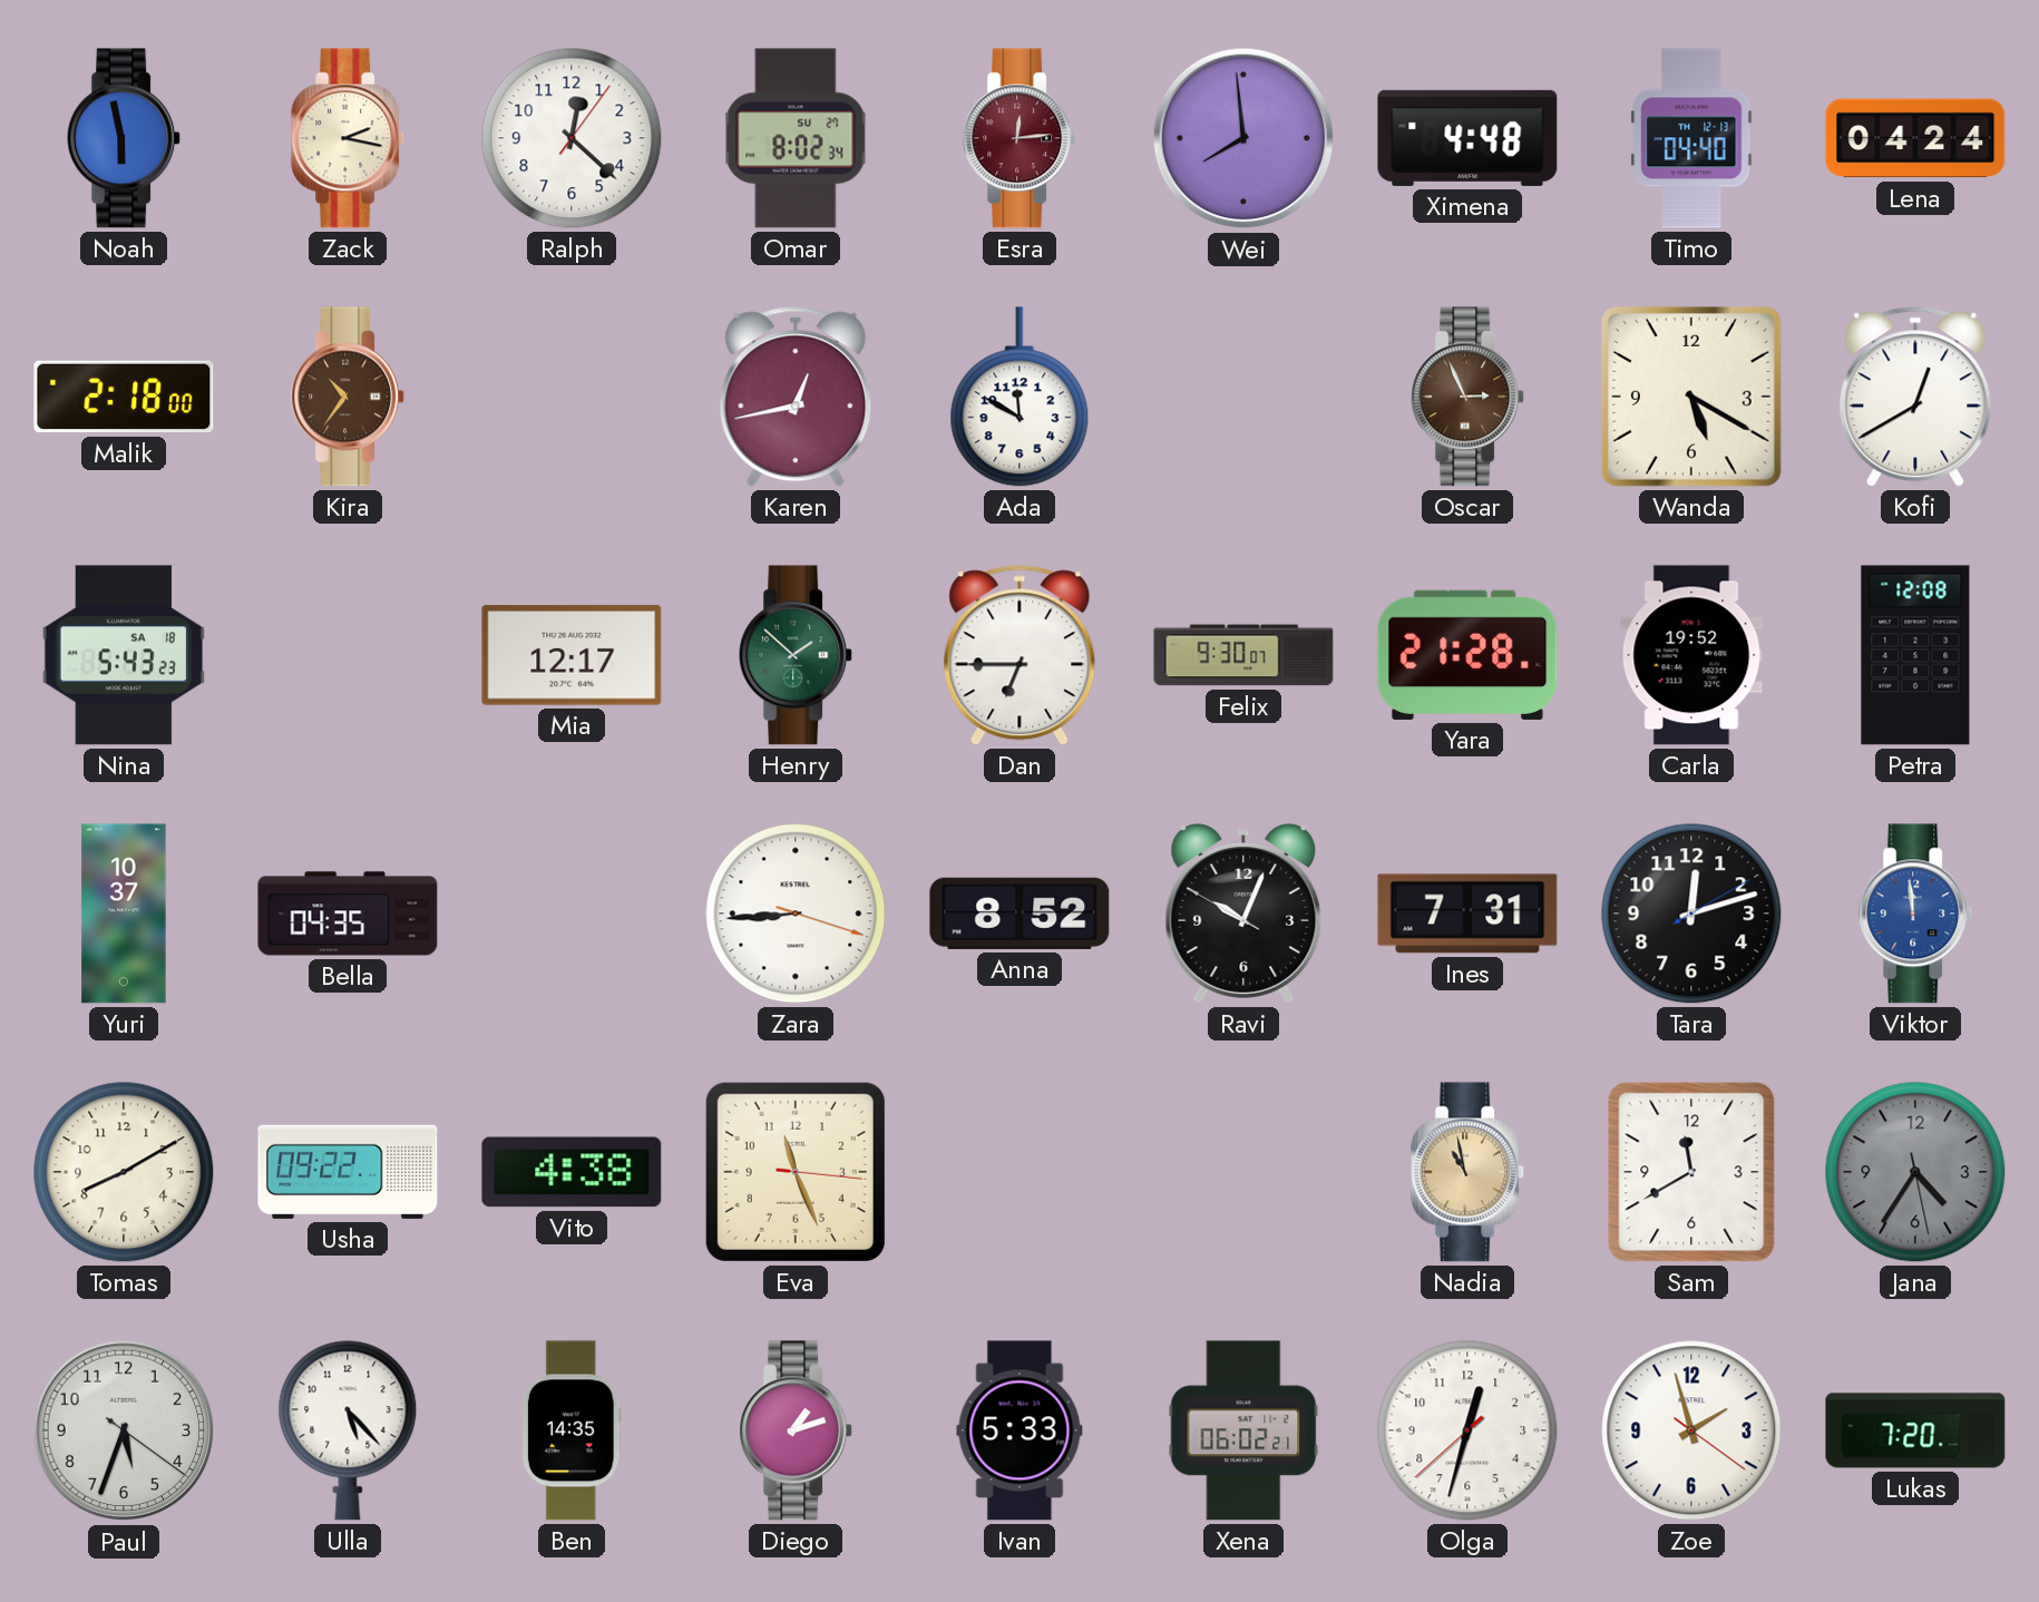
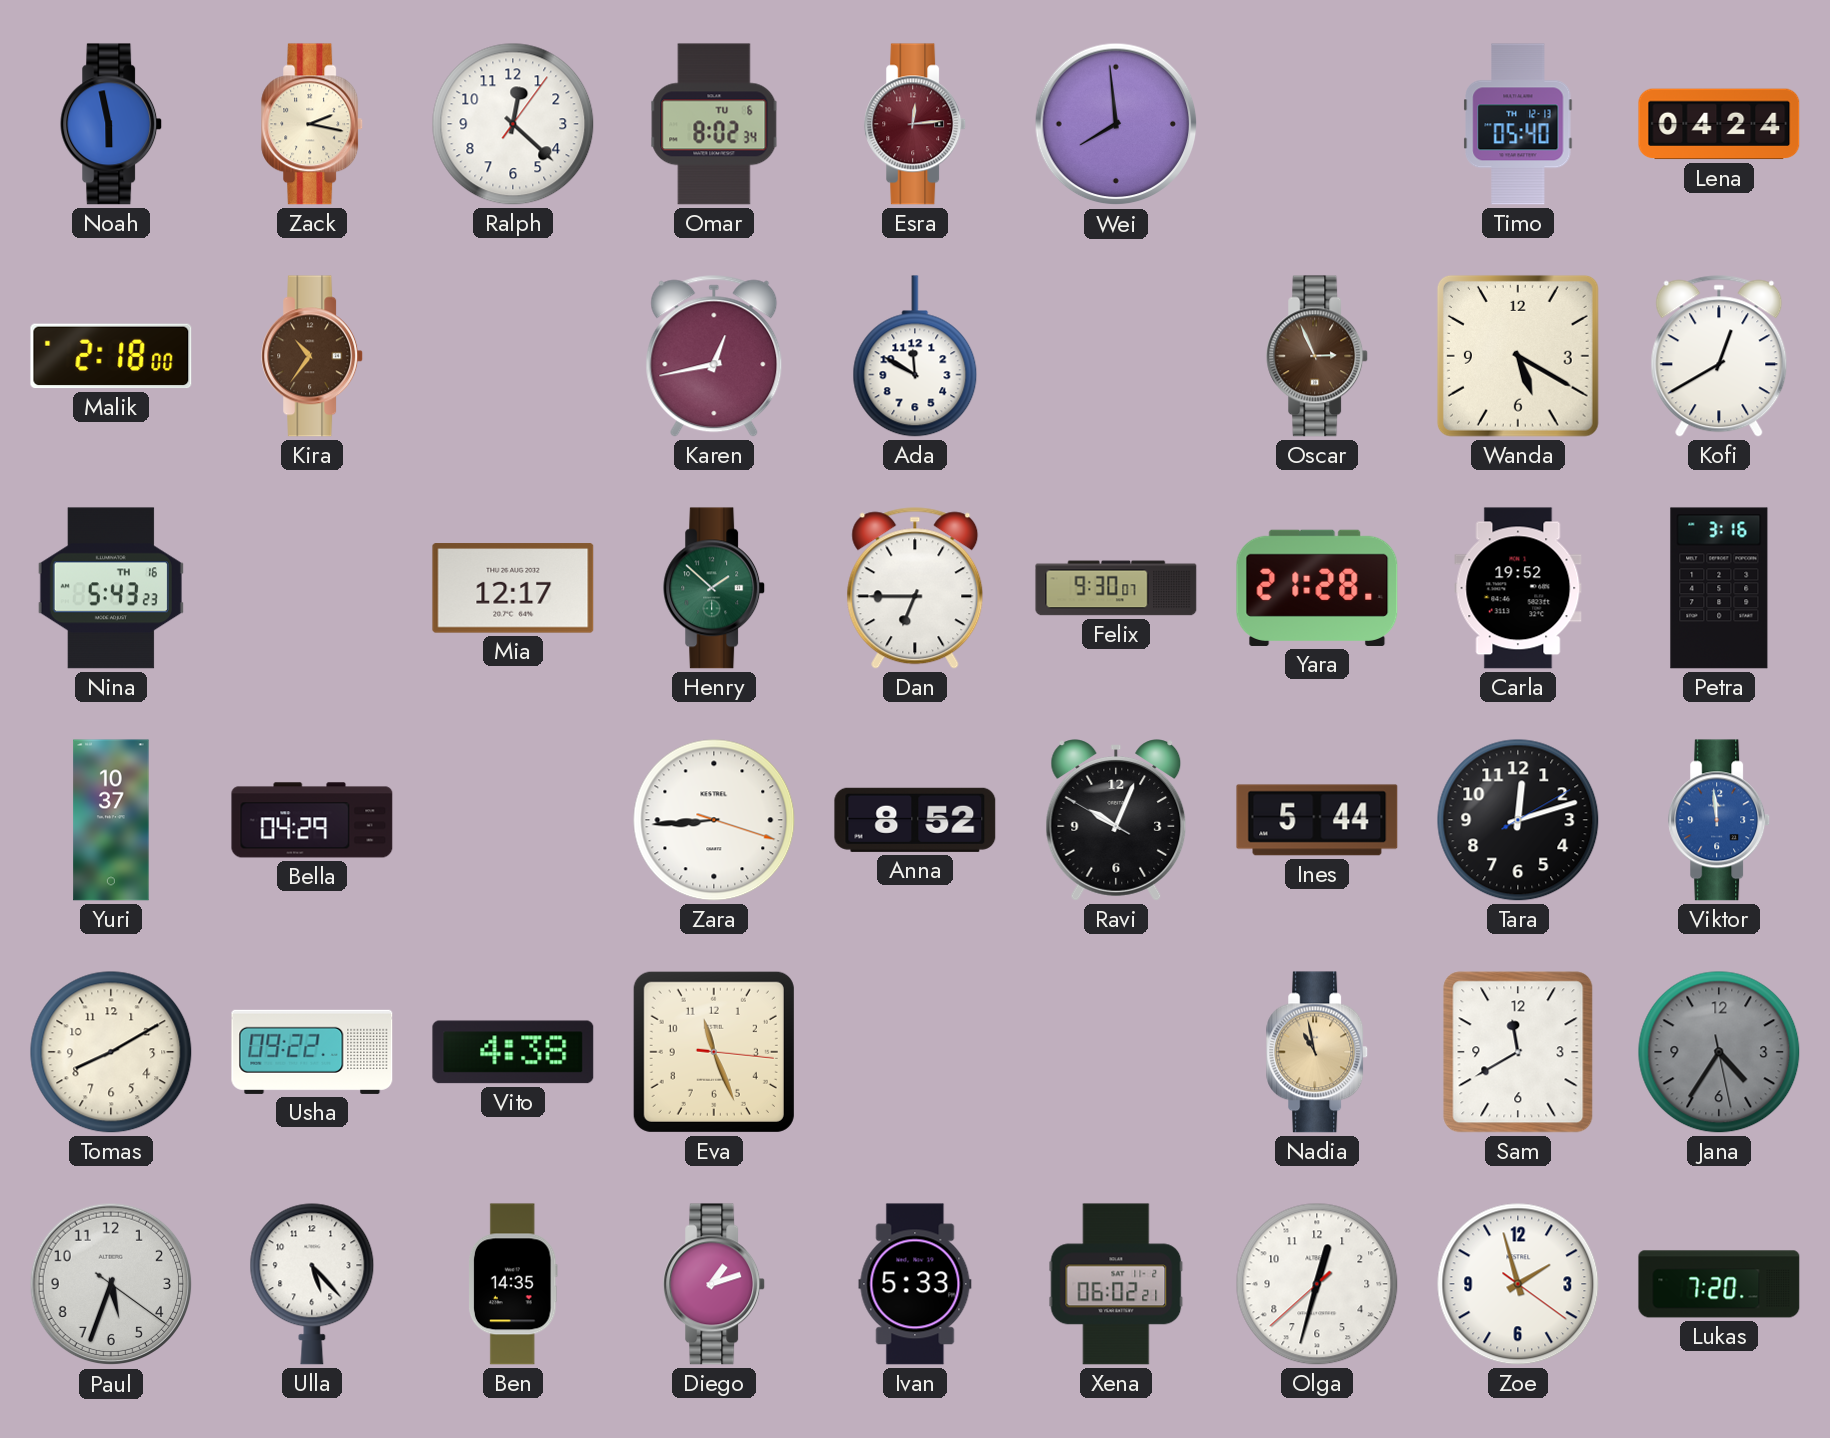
Omar date: SU 27 -> TU 6 (714, 124)
Ximena: 4:48 -> none (1467, 138)
Timo: 04:40 -> 05:40 (1518, 124)
Nina date: SA 18 -> TH 16 (111, 588)
Petra: 12:08 -> 3:16 (1719, 588)
Bella: 04:35 -> 04:29 (312, 820)
Ines: 7:31 -> 5:44 (1317, 820)
